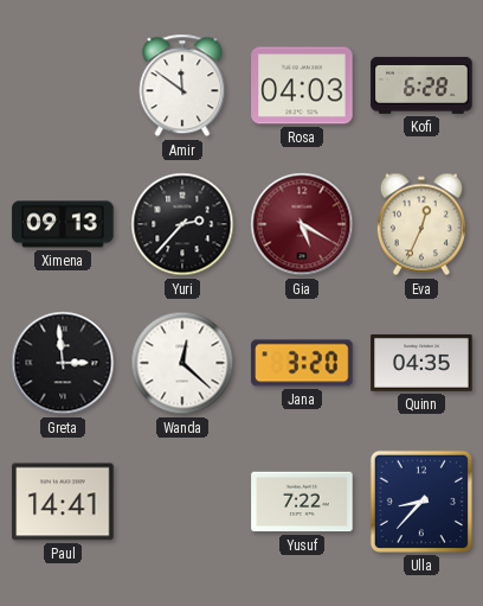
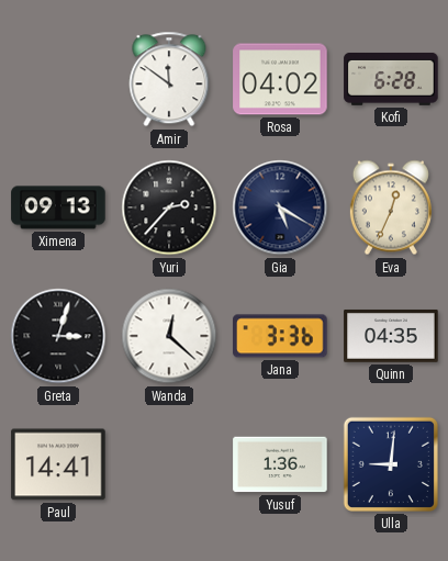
Rosa: 04:03 -> 04:02 (280, 79)
Gia dial: burgundy -> navy (280, 207)
Greta: 2:59 -> 3:03 (58, 336)
Jana: 3:20 -> 3:36 (280, 336)
Yusuf: 7:22 -> 1:36 (280, 464)
Ulla: 8:37 -> 9:01 (391, 464)
